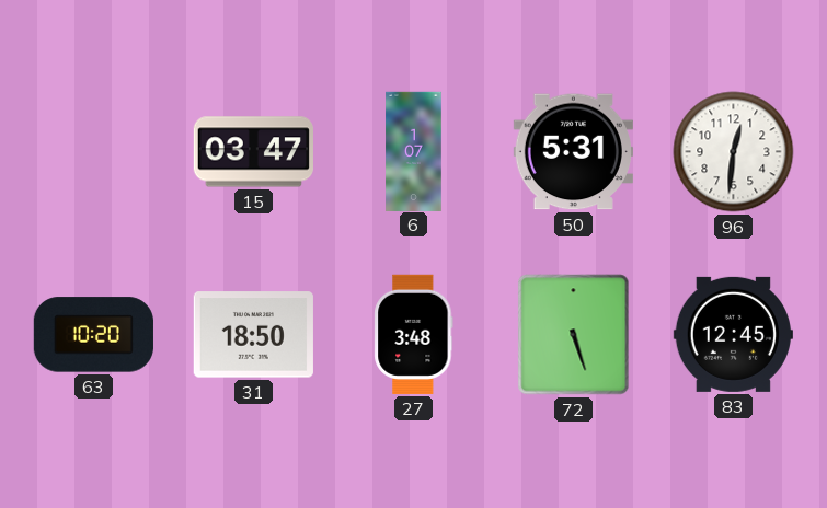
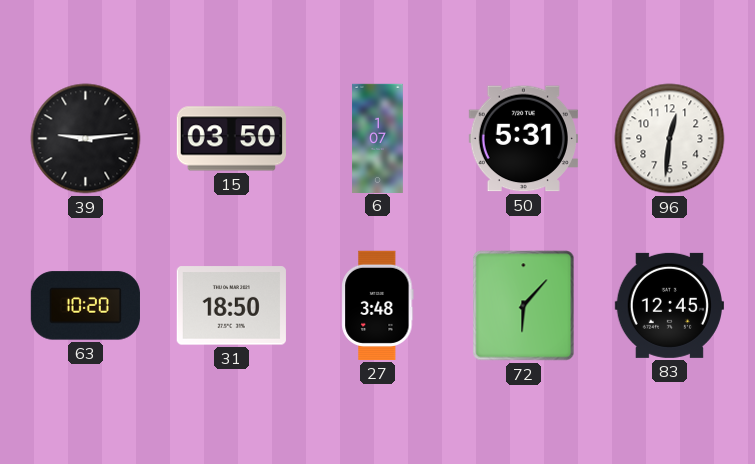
39: none -> 9:14 (86, 139)
15: 03:47 -> 03:50 (231, 139)
72: 5:27 -> 6:07 (524, 306)
